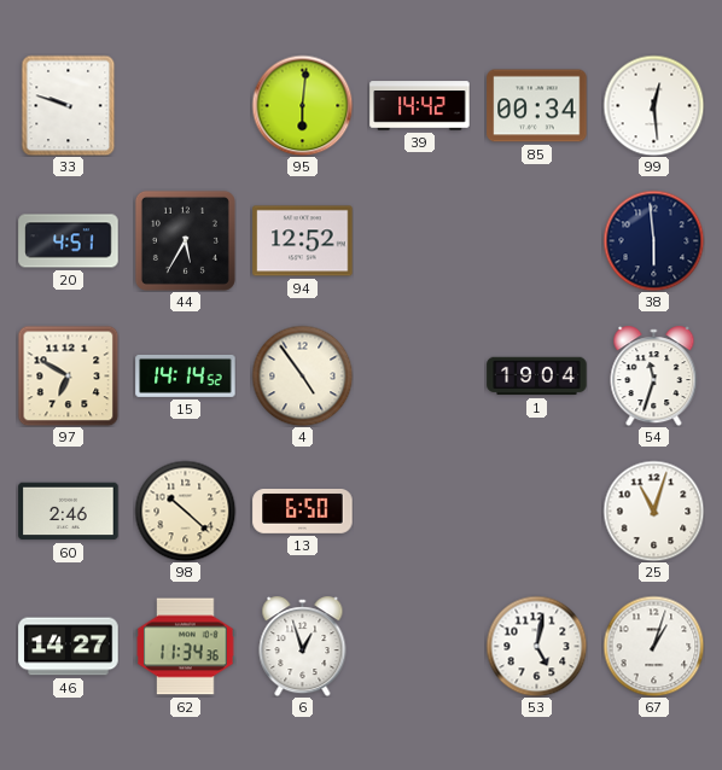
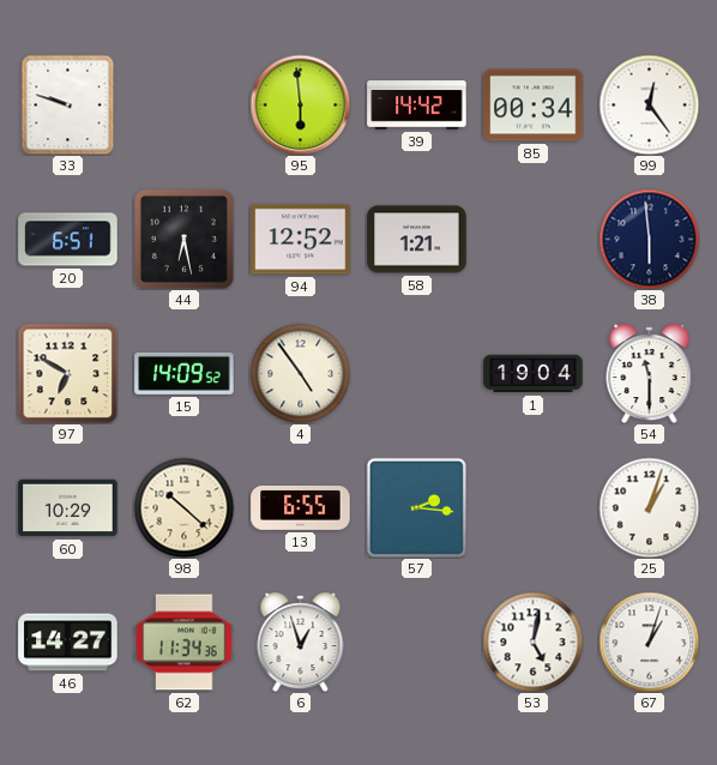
95: 6:01 -> 5:59 (300, 104)
99: 12:29 -> 12:24 (649, 104)
20: 4:51 -> 6:51 (68, 240)
44: 5:35 -> 6:28 (183, 239)
58: none -> 1:21 (417, 240)
15: 14:14 -> 14:09 (185, 373)
54: 11:33 -> 11:30 (650, 374)
60: 2:46 -> 10:29 (68, 508)
13: 6:50 -> 6:55 (301, 508)
57: none -> 2:16 (416, 507)
25: 11:03 -> 1:03 (649, 507)
